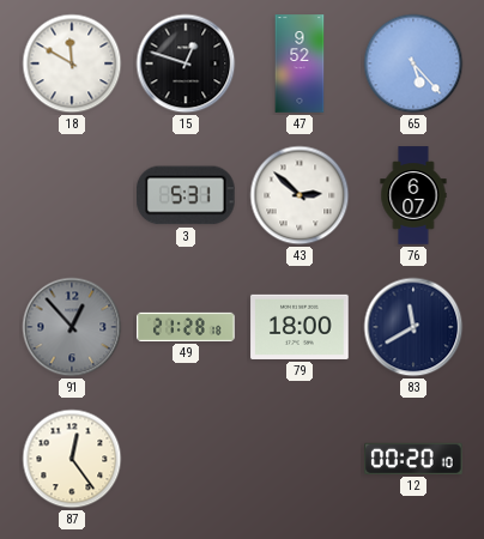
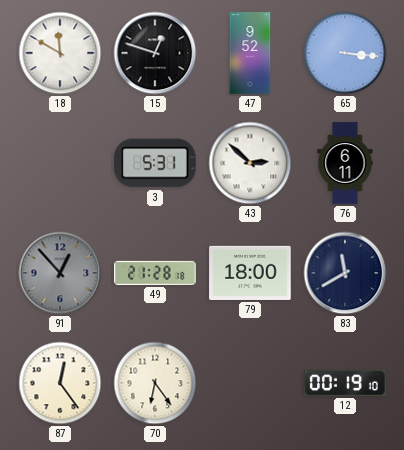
65: 5:23 -> 3:16 (345, 53)
76: 6:07 -> 6:11 (345, 163)
70: none -> 6:24 (155, 383)
12: 00:20 -> 00:19 (345, 383)
